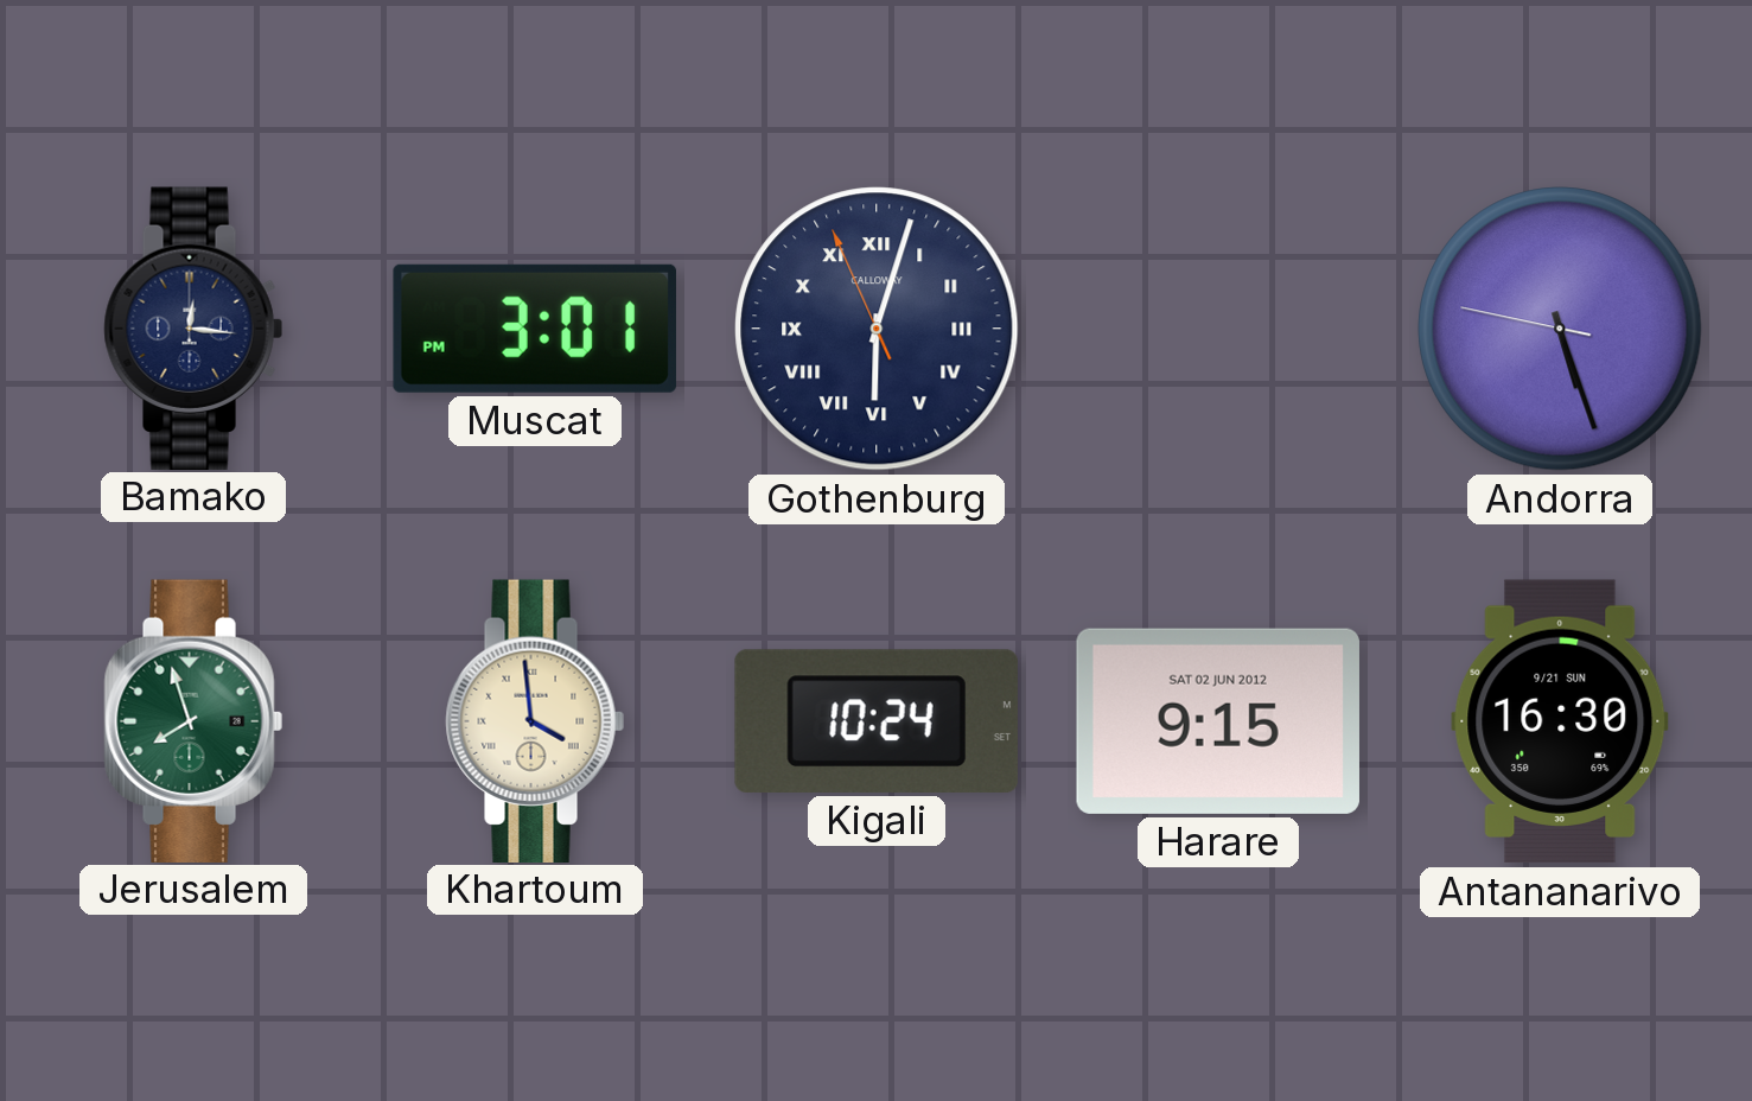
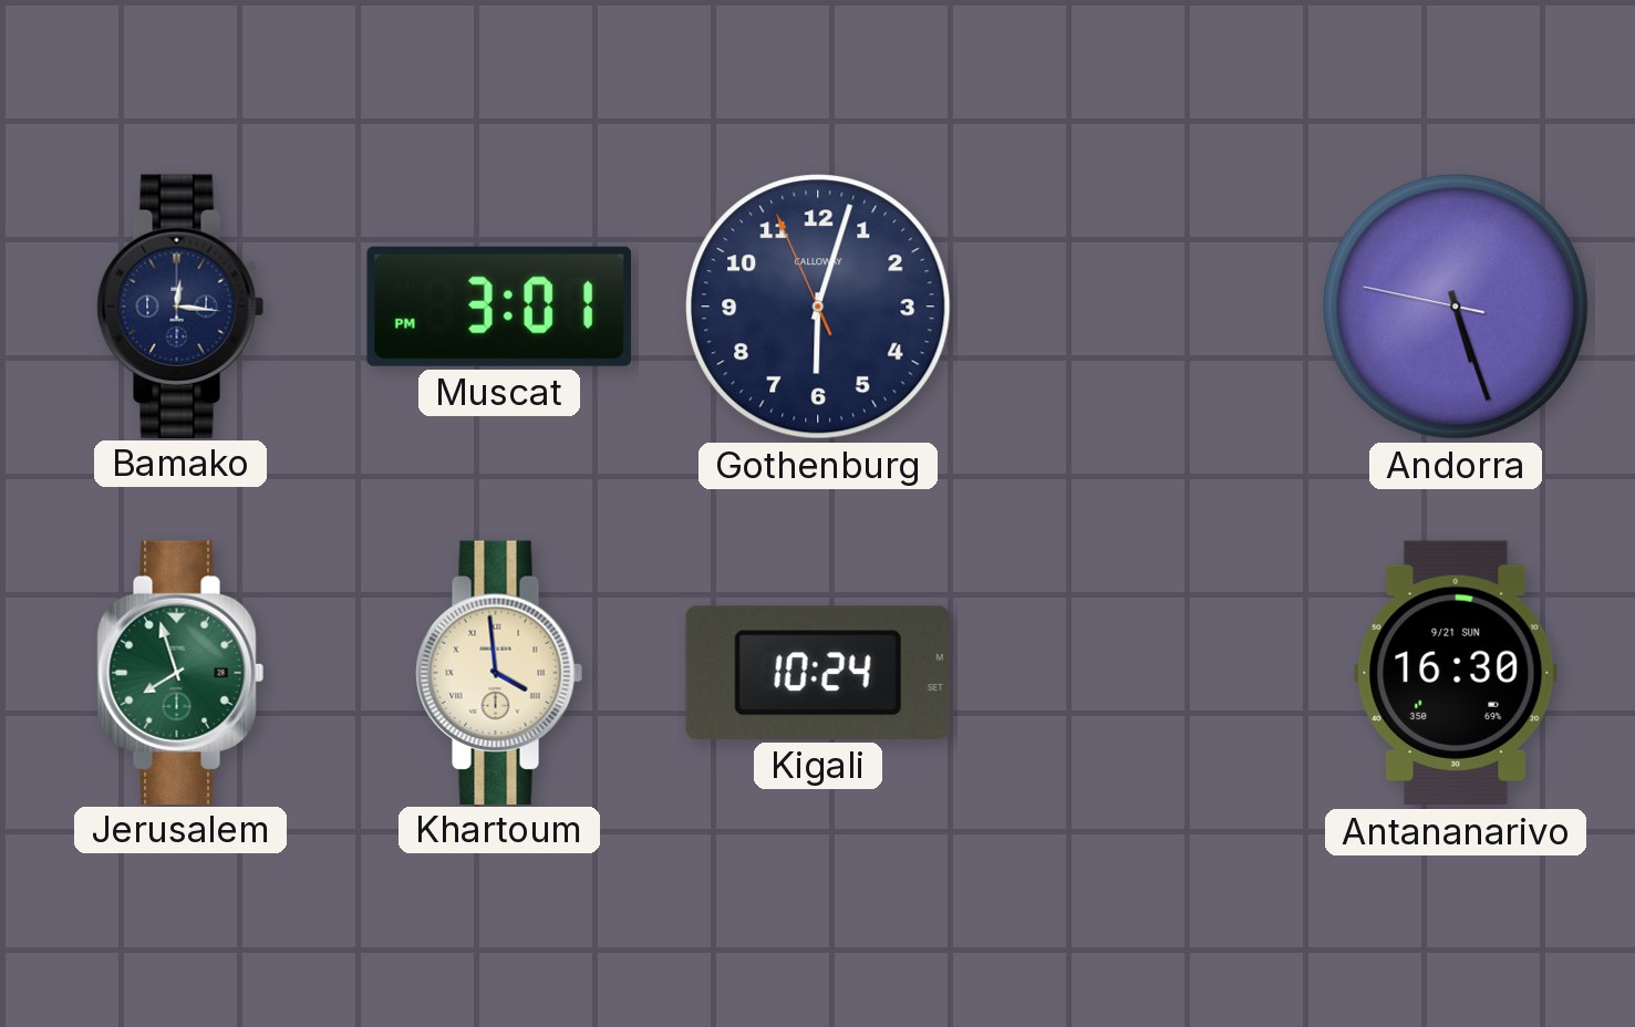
Gothenburg numerals: Roman -> Arabic (818, 307)
Harare: 9:15 -> none (1218, 721)
